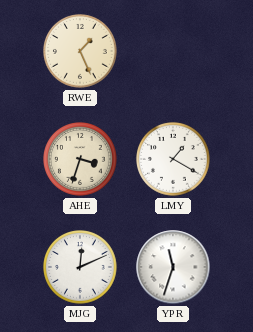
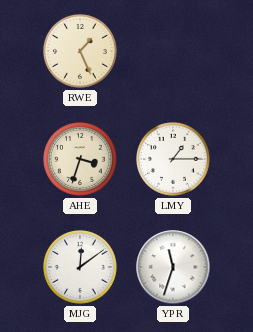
LMY: 1:20 -> 1:15 (174, 160)
MJG: 12:11 -> 12:09 (81, 268)
